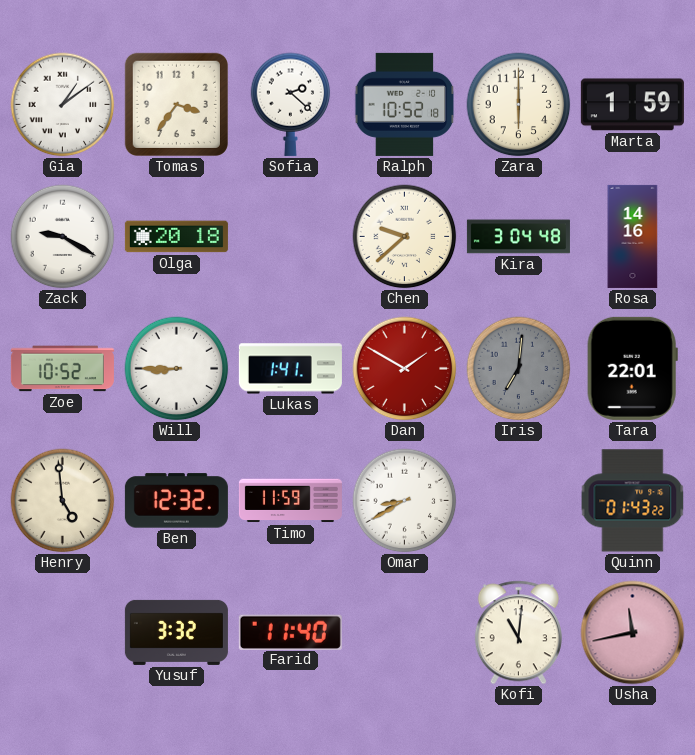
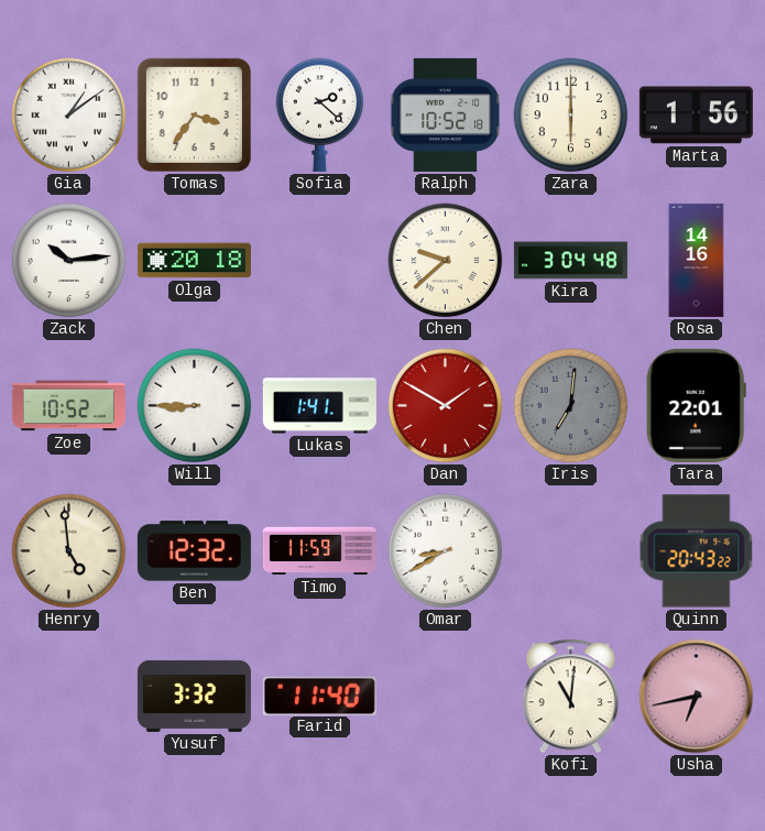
Marta: 1:59 -> 1:56 (696, 116)
Zack: 9:20 -> 10:14 (69, 261)
Quinn: 01:43 -> 20:43 (697, 551)
Usha: 11:43 -> 6:43 (697, 697)
